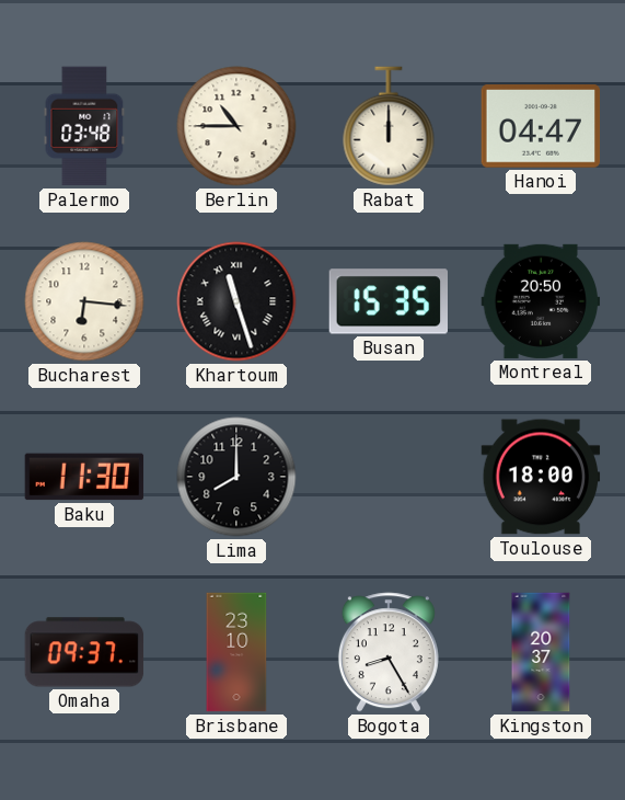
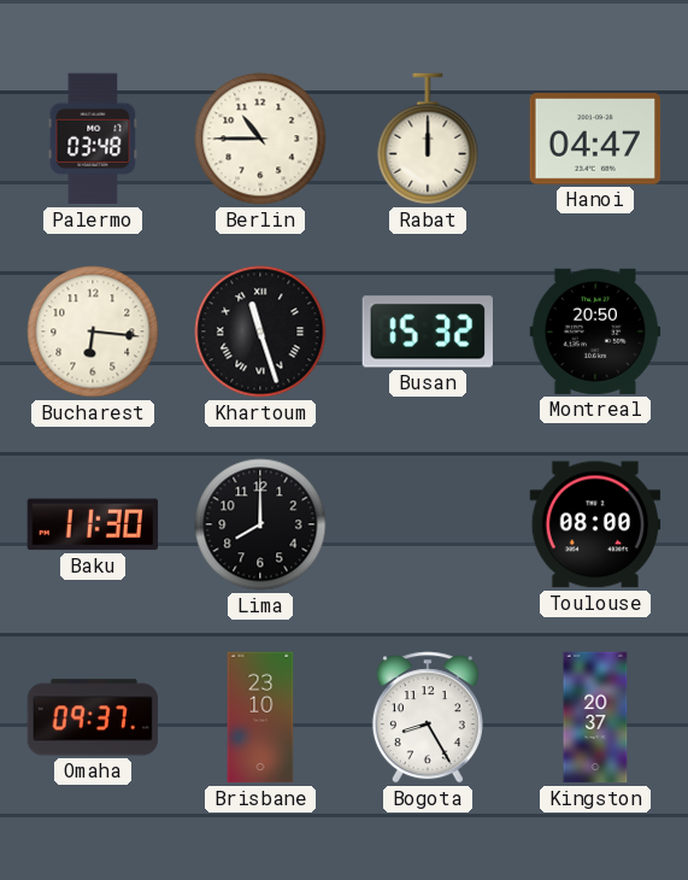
Busan: 15:35 -> 15:32 (428, 332)
Toulouse: 18:00 -> 08:00 (595, 524)
